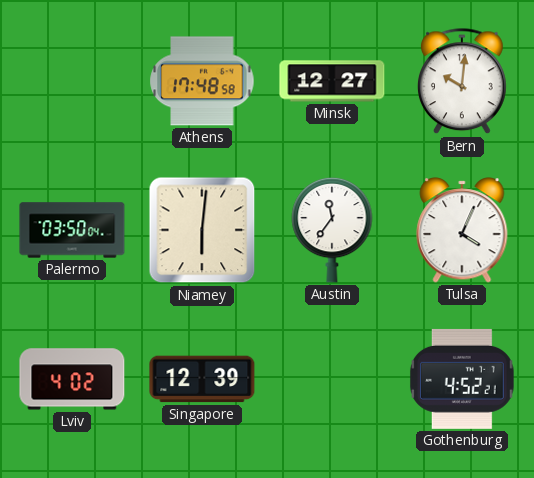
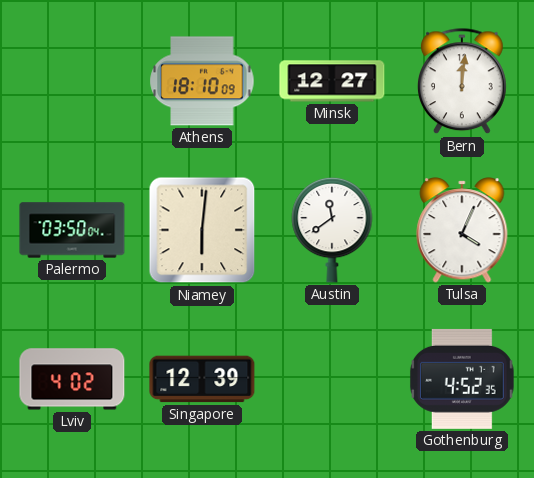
Athens: 17:48 -> 18:10 (202, 81)
Bern: 10:01 -> 12:01 (462, 82)
Austin: 11:36 -> 11:39 (332, 230)
Gothenburg: 4:52:21 -> 4:52:35 (462, 379)
